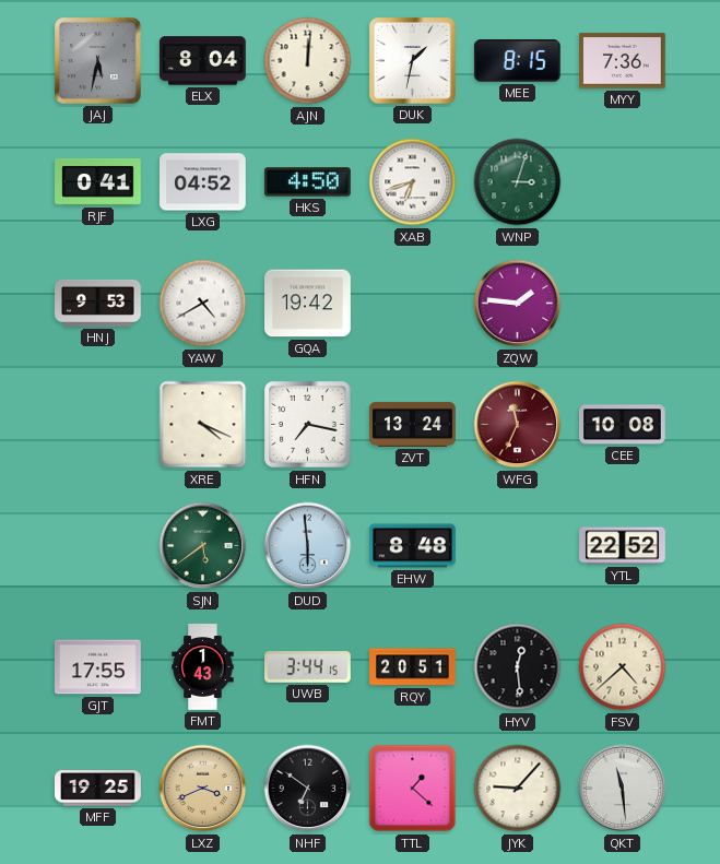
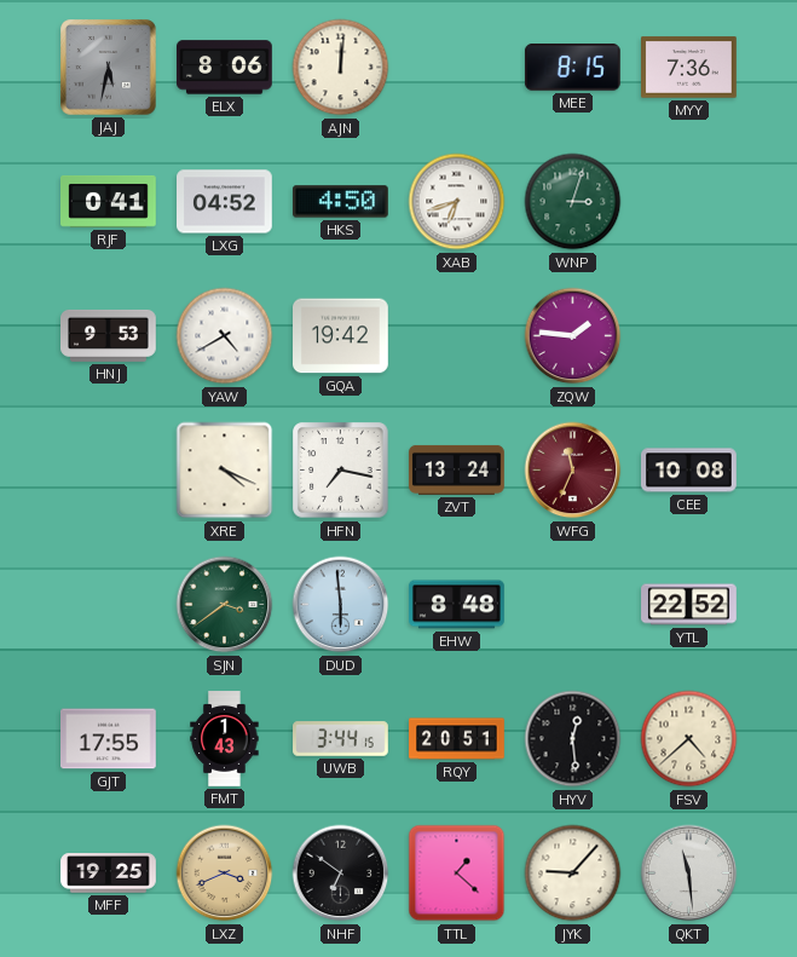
ELX: 8:04 -> 8:06 (225, 68)
DUK: 1:32 -> none (413, 61)
SJN: 5:39 -> 3:39 (225, 605)
